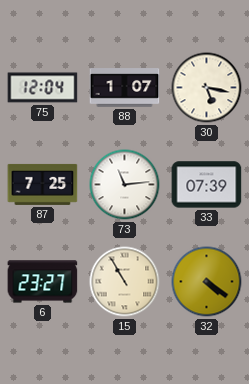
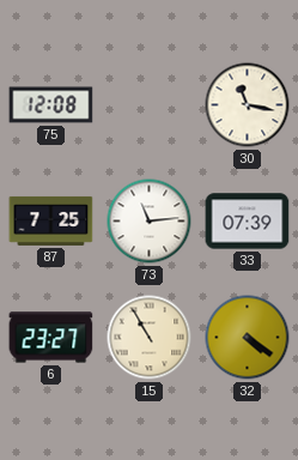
75: 12:04 -> 12:08 (51, 105)
88: 1:07 -> none (125, 88)
30: 5:17 -> 11:17 (248, 105)
